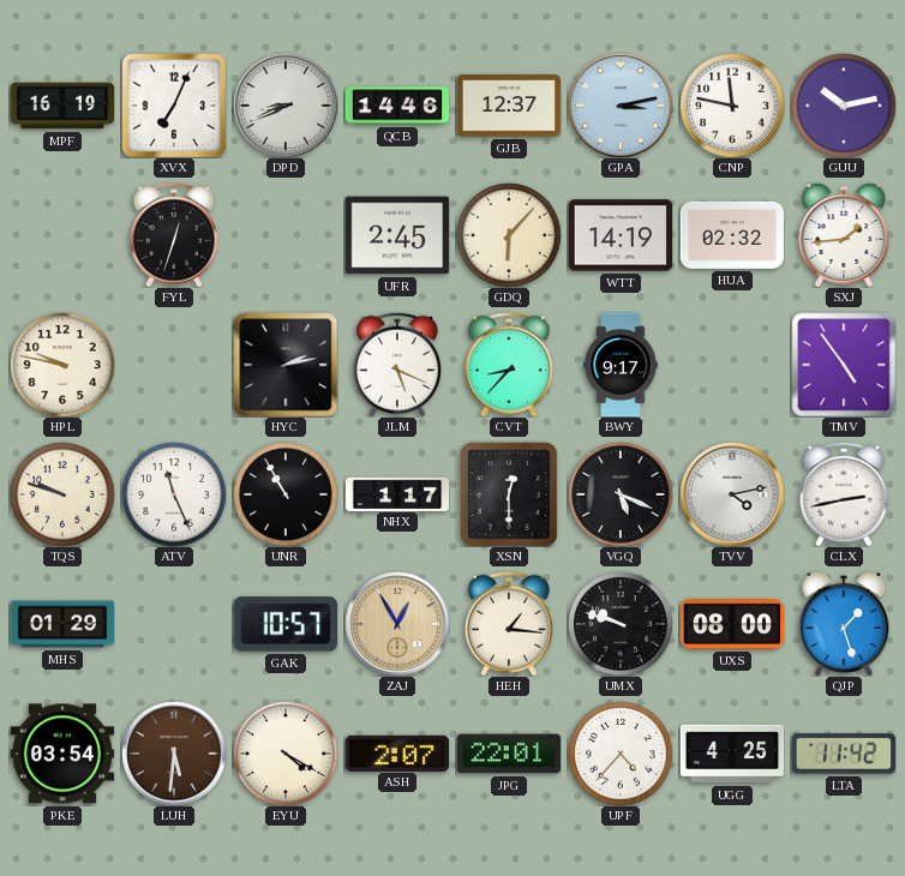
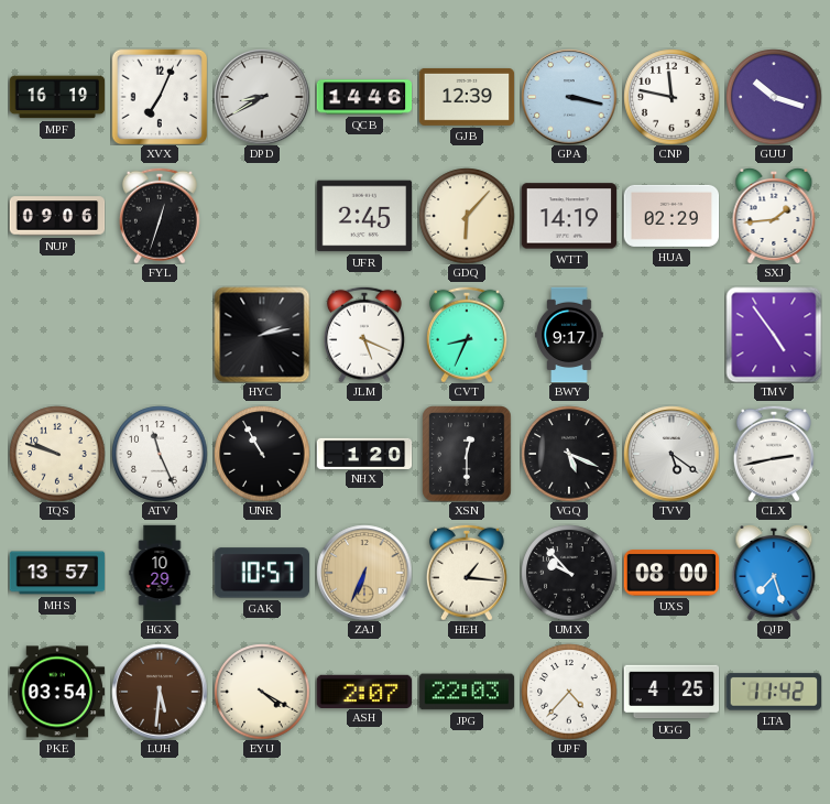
DPD: 8:41 -> 8:40 (262, 97)
GJB: 12:37 -> 12:39 (467, 97)
GPA: 3:13 -> 3:17 (569, 97)
GUU: 10:13 -> 10:18 (774, 97)
NUP: none -> 09:06 (57, 216)
HUA: 02:32 -> 02:29 (671, 216)
HPL: 9:47 -> none (62, 365)
CVT: 8:37 -> 8:34 (467, 335)
NHX: 1:17 -> 1:20 (364, 453)
TVV: 4:13 -> 5:21 (671, 454)
MHS: 01:29 -> 13:57 (57, 573)
HGX: none -> 10:29 (160, 573)
ZAJ: 12:55 -> 6:34 (364, 573)
UMX: 9:48 -> 9:53 (569, 573)
QJP: 1:27 -> 7:27 (774, 573)
JPG: 22:01 -> 22:03 (467, 692)
